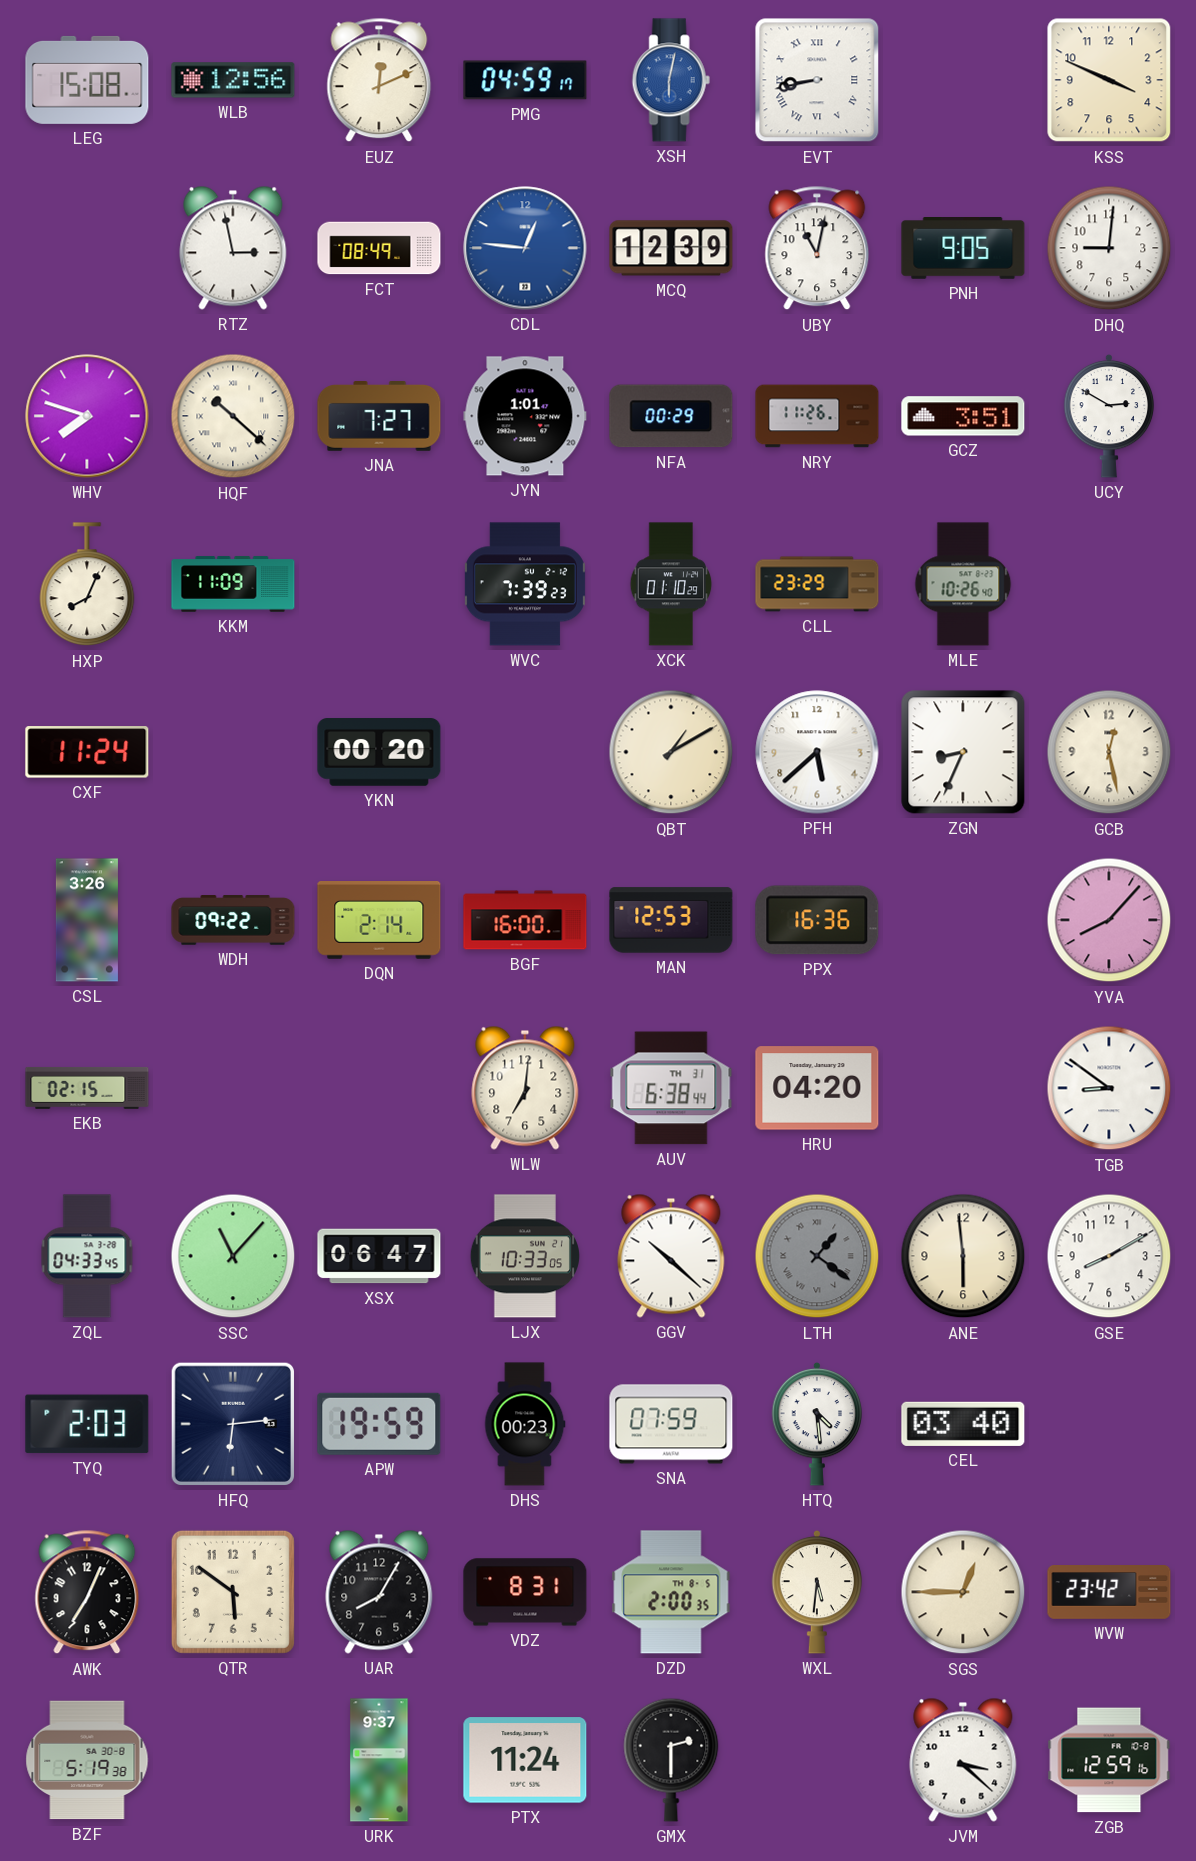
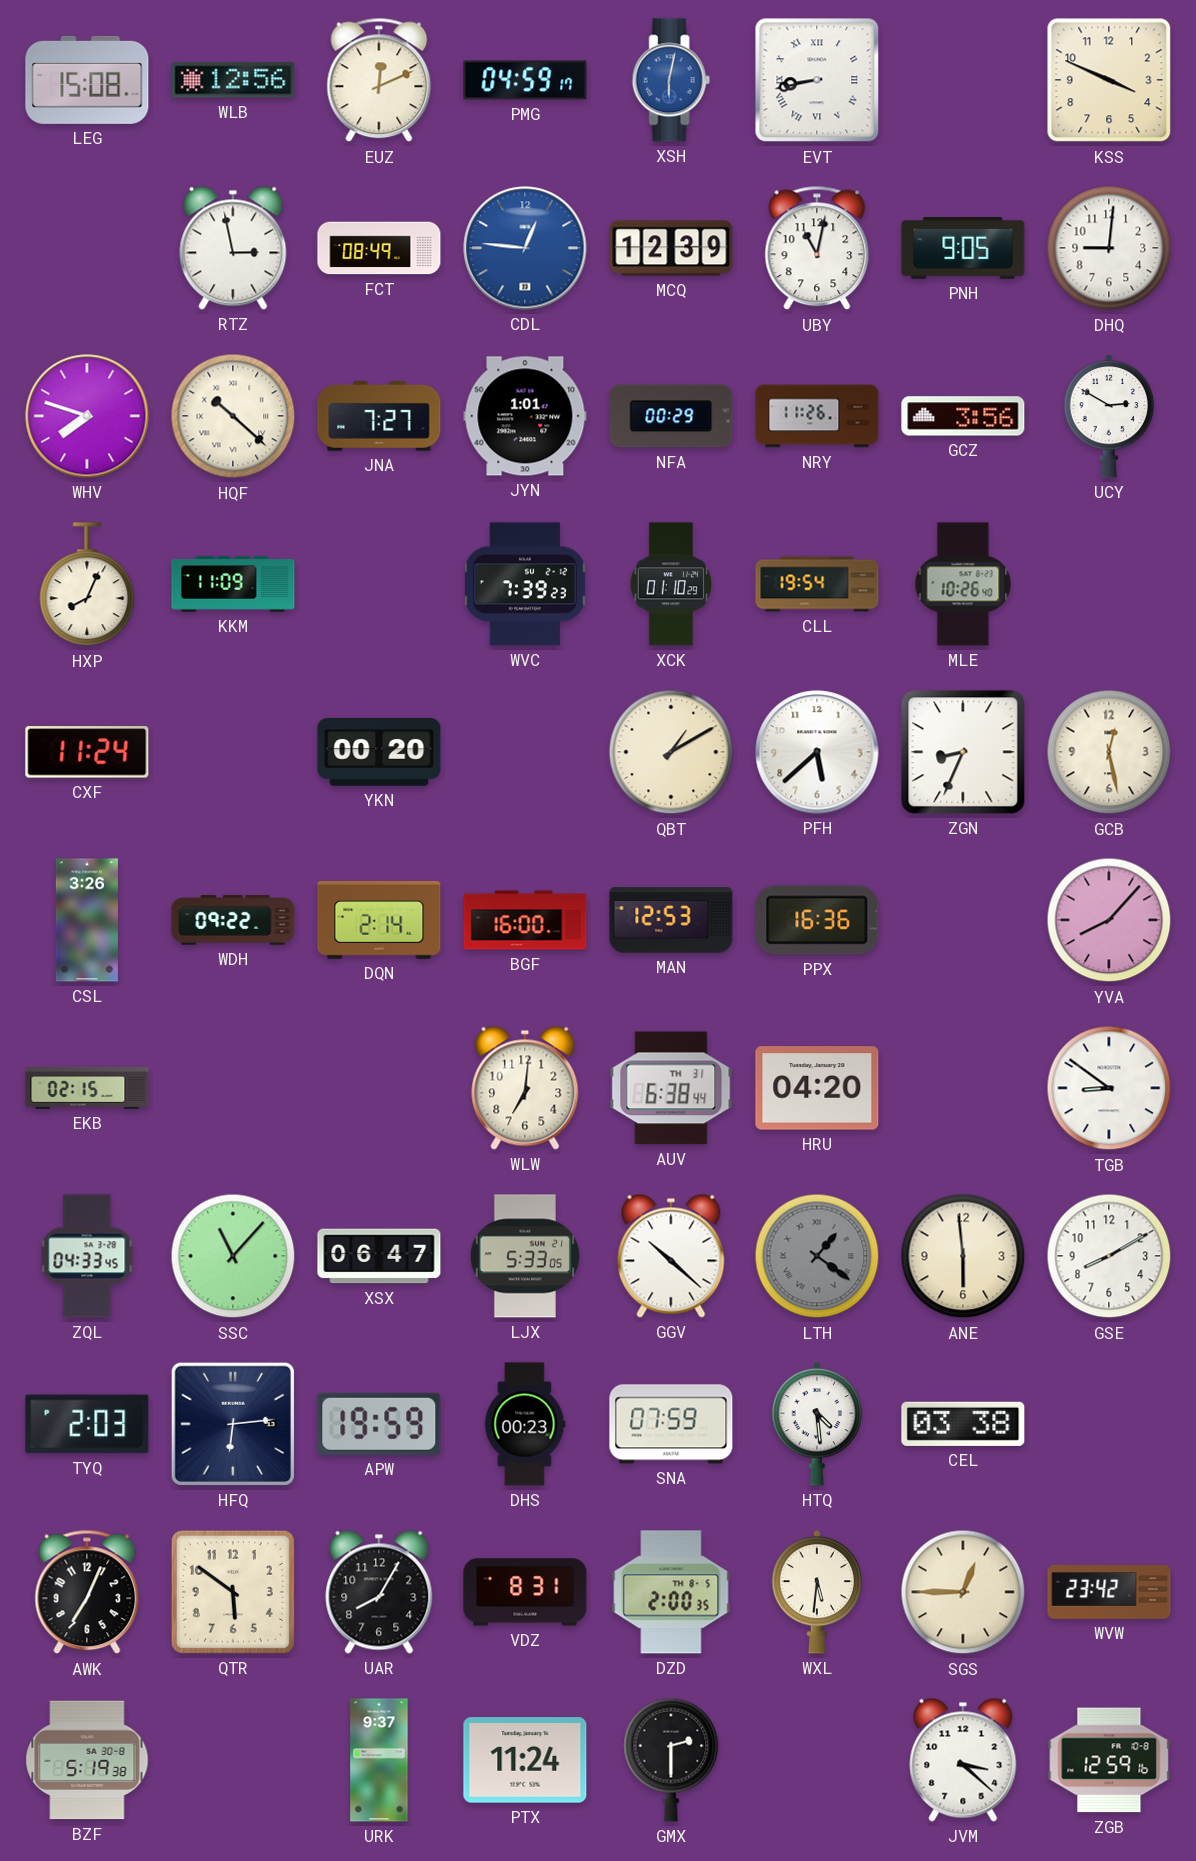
GCZ: 3:51 -> 3:56 (963, 416)
CLL: 23:29 -> 19:54 (817, 584)
LJX: 10:33 -> 5:33 (525, 1256)
CEL: 03:40 -> 03:38 (963, 1424)
